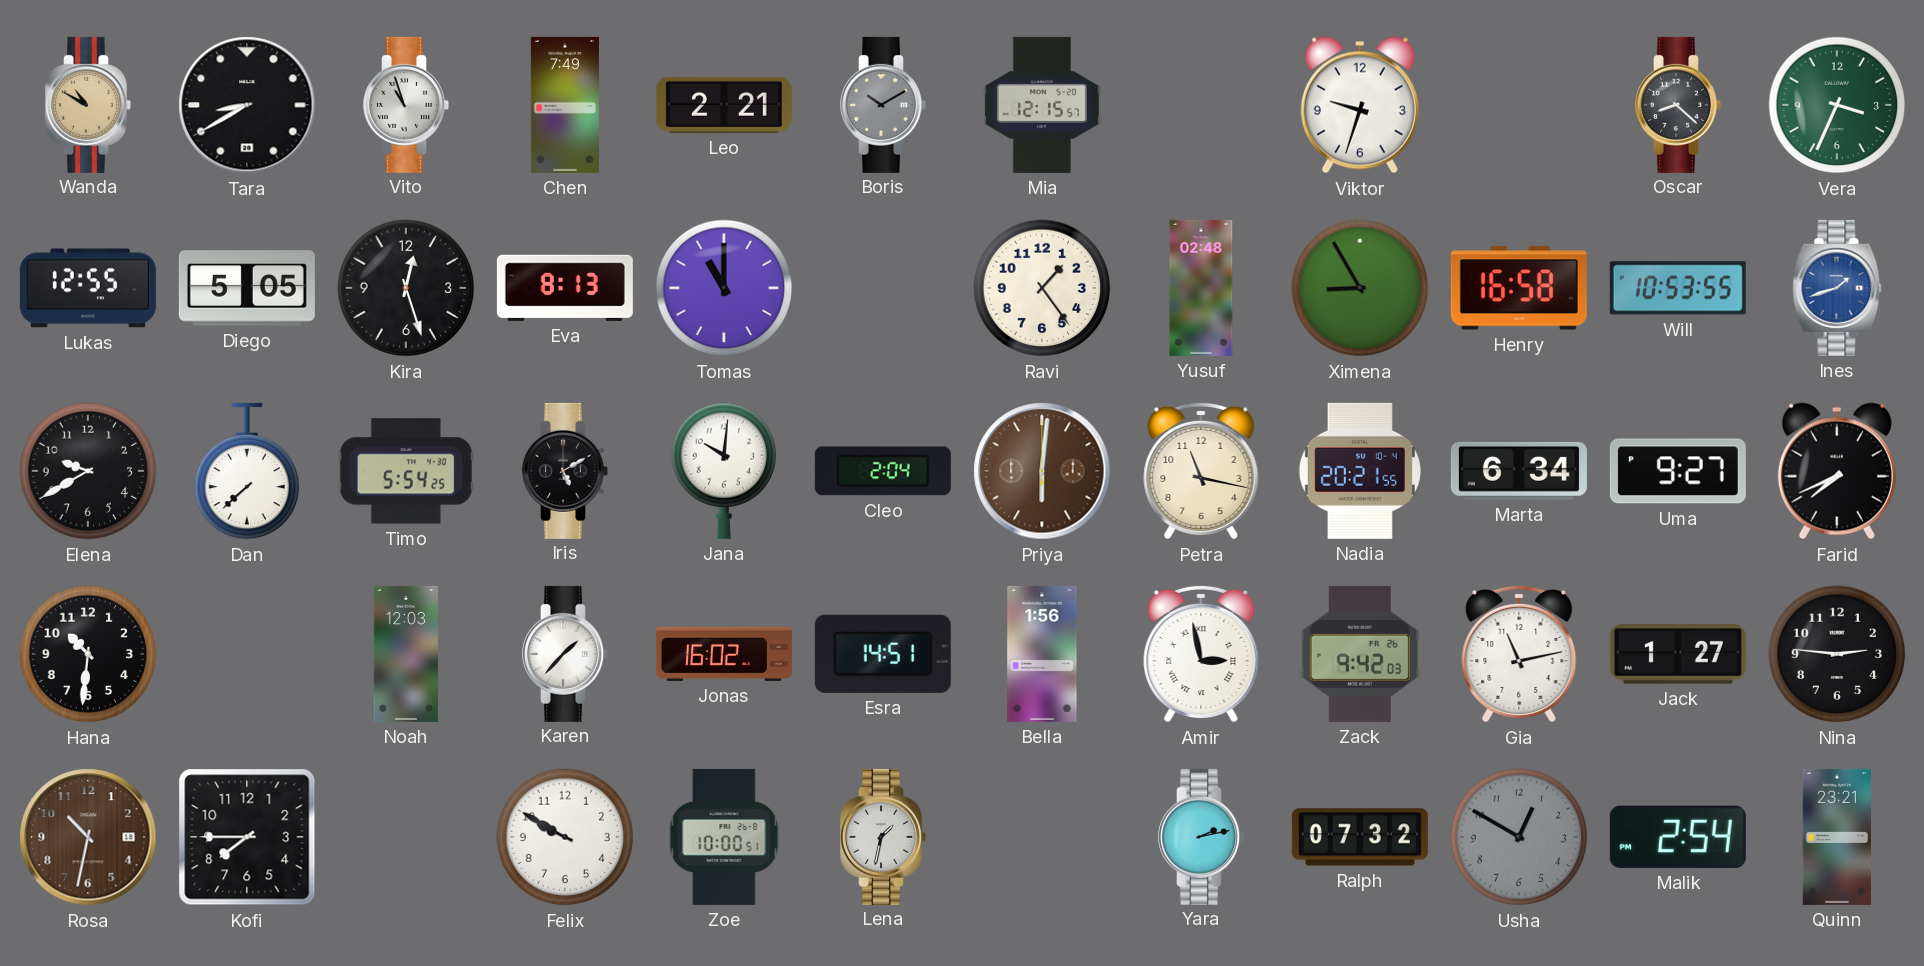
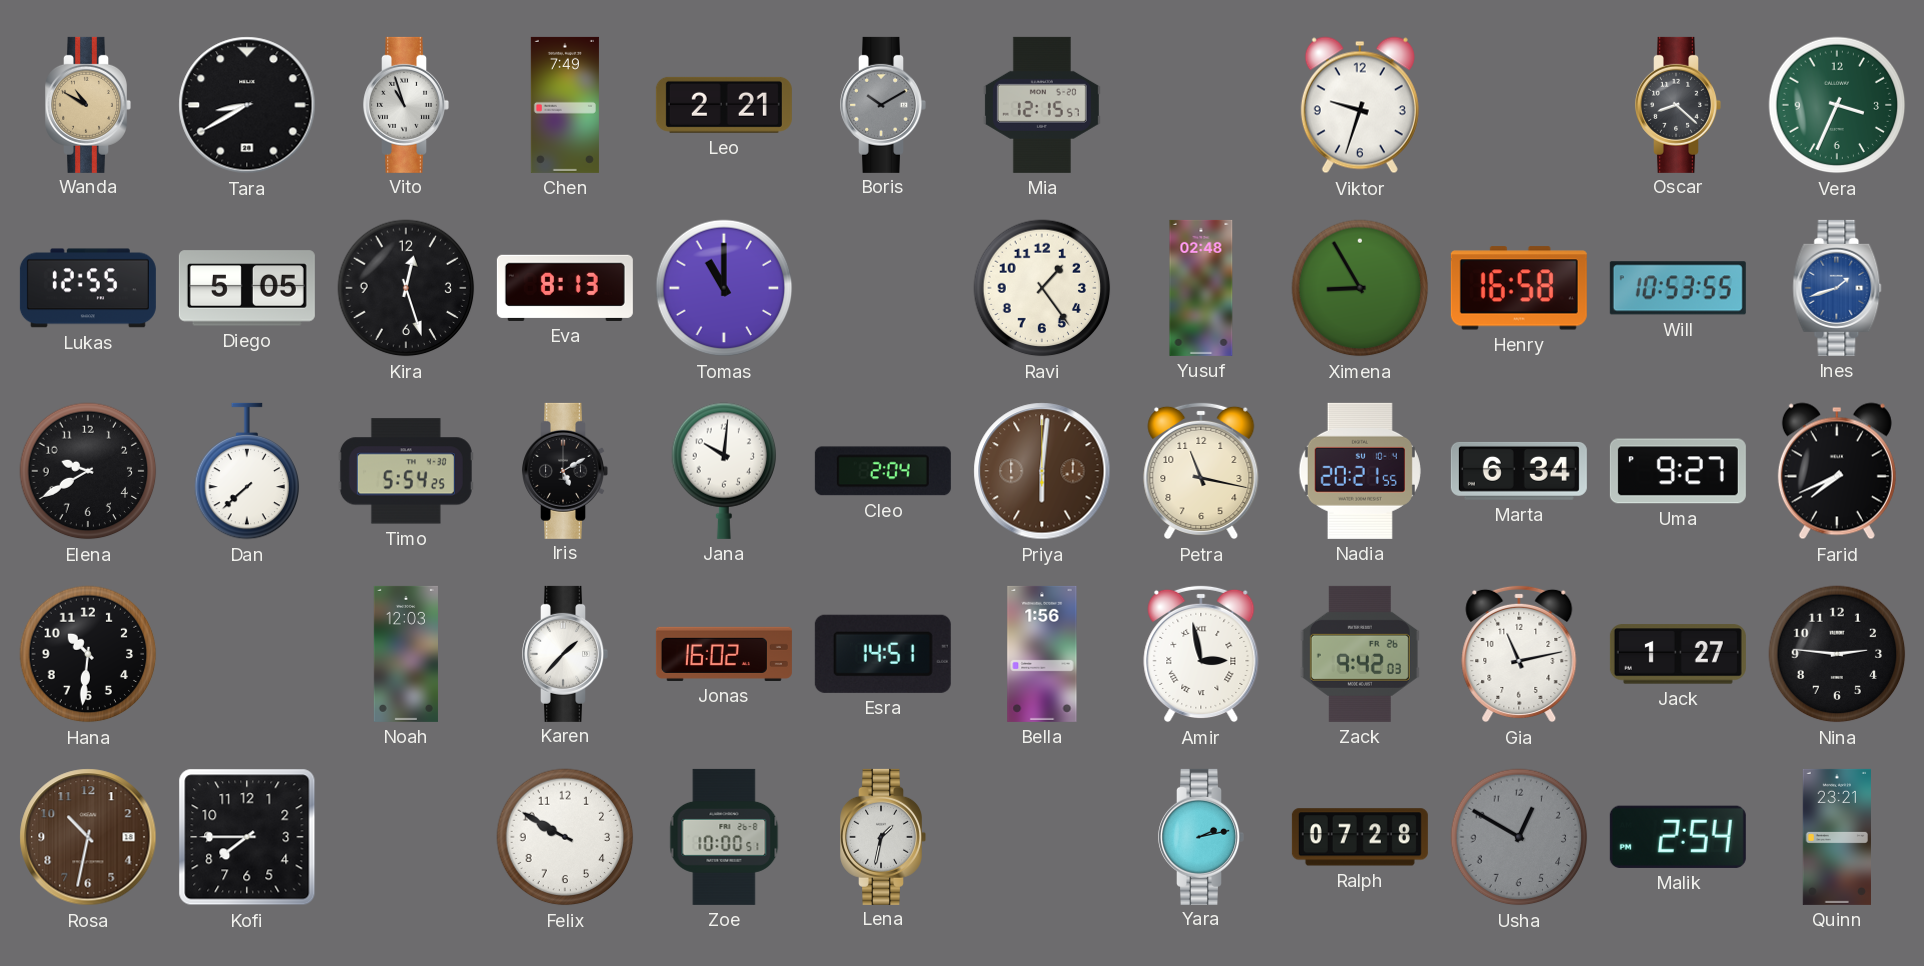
Ralph: 07:32 -> 07:28 (1360, 837)
